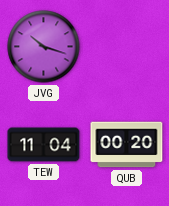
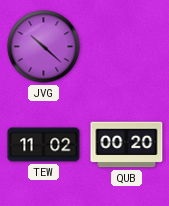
JVG: 10:18 -> 10:22 (44, 47)
TEW: 11:04 -> 11:02 (44, 145)
